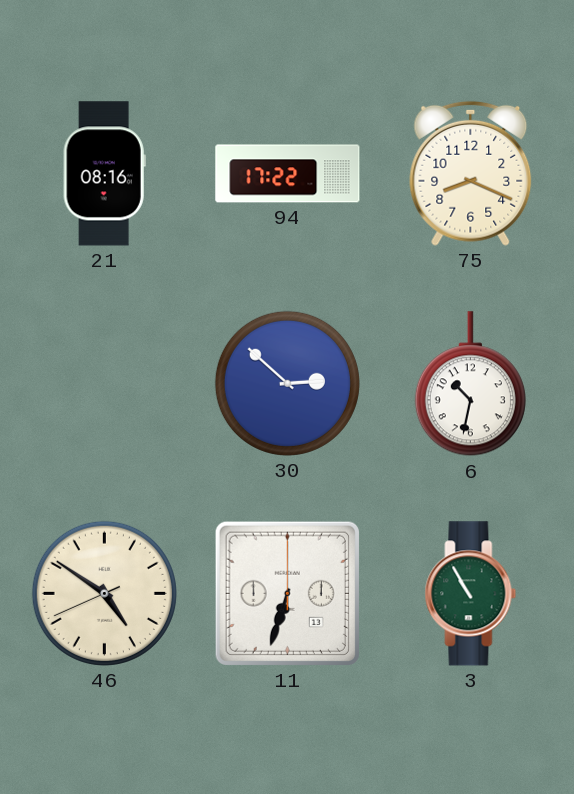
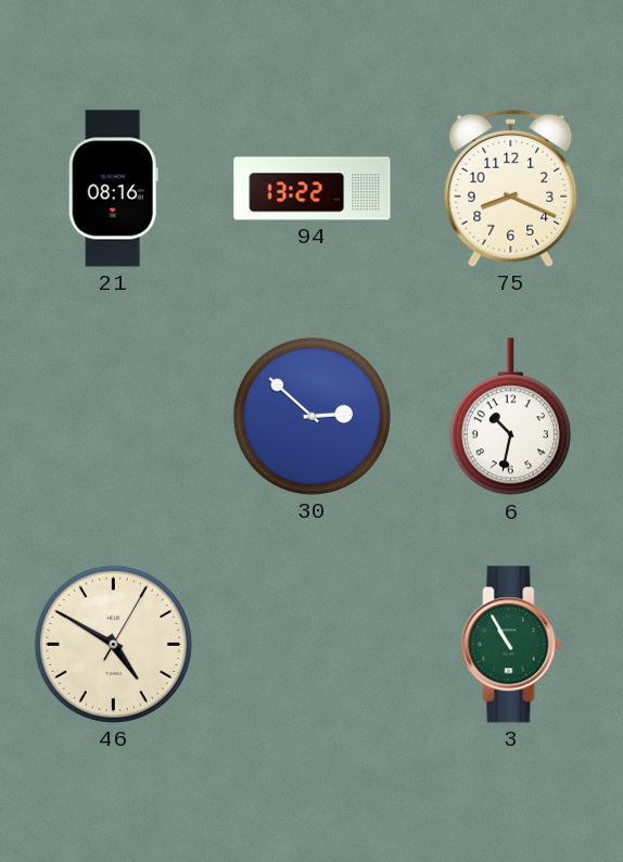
94: 17:22 -> 13:22 (313, 189)
46: 4:50:41 -> 4:50:05 (113, 644)
11: 6:33 -> none (287, 593)
